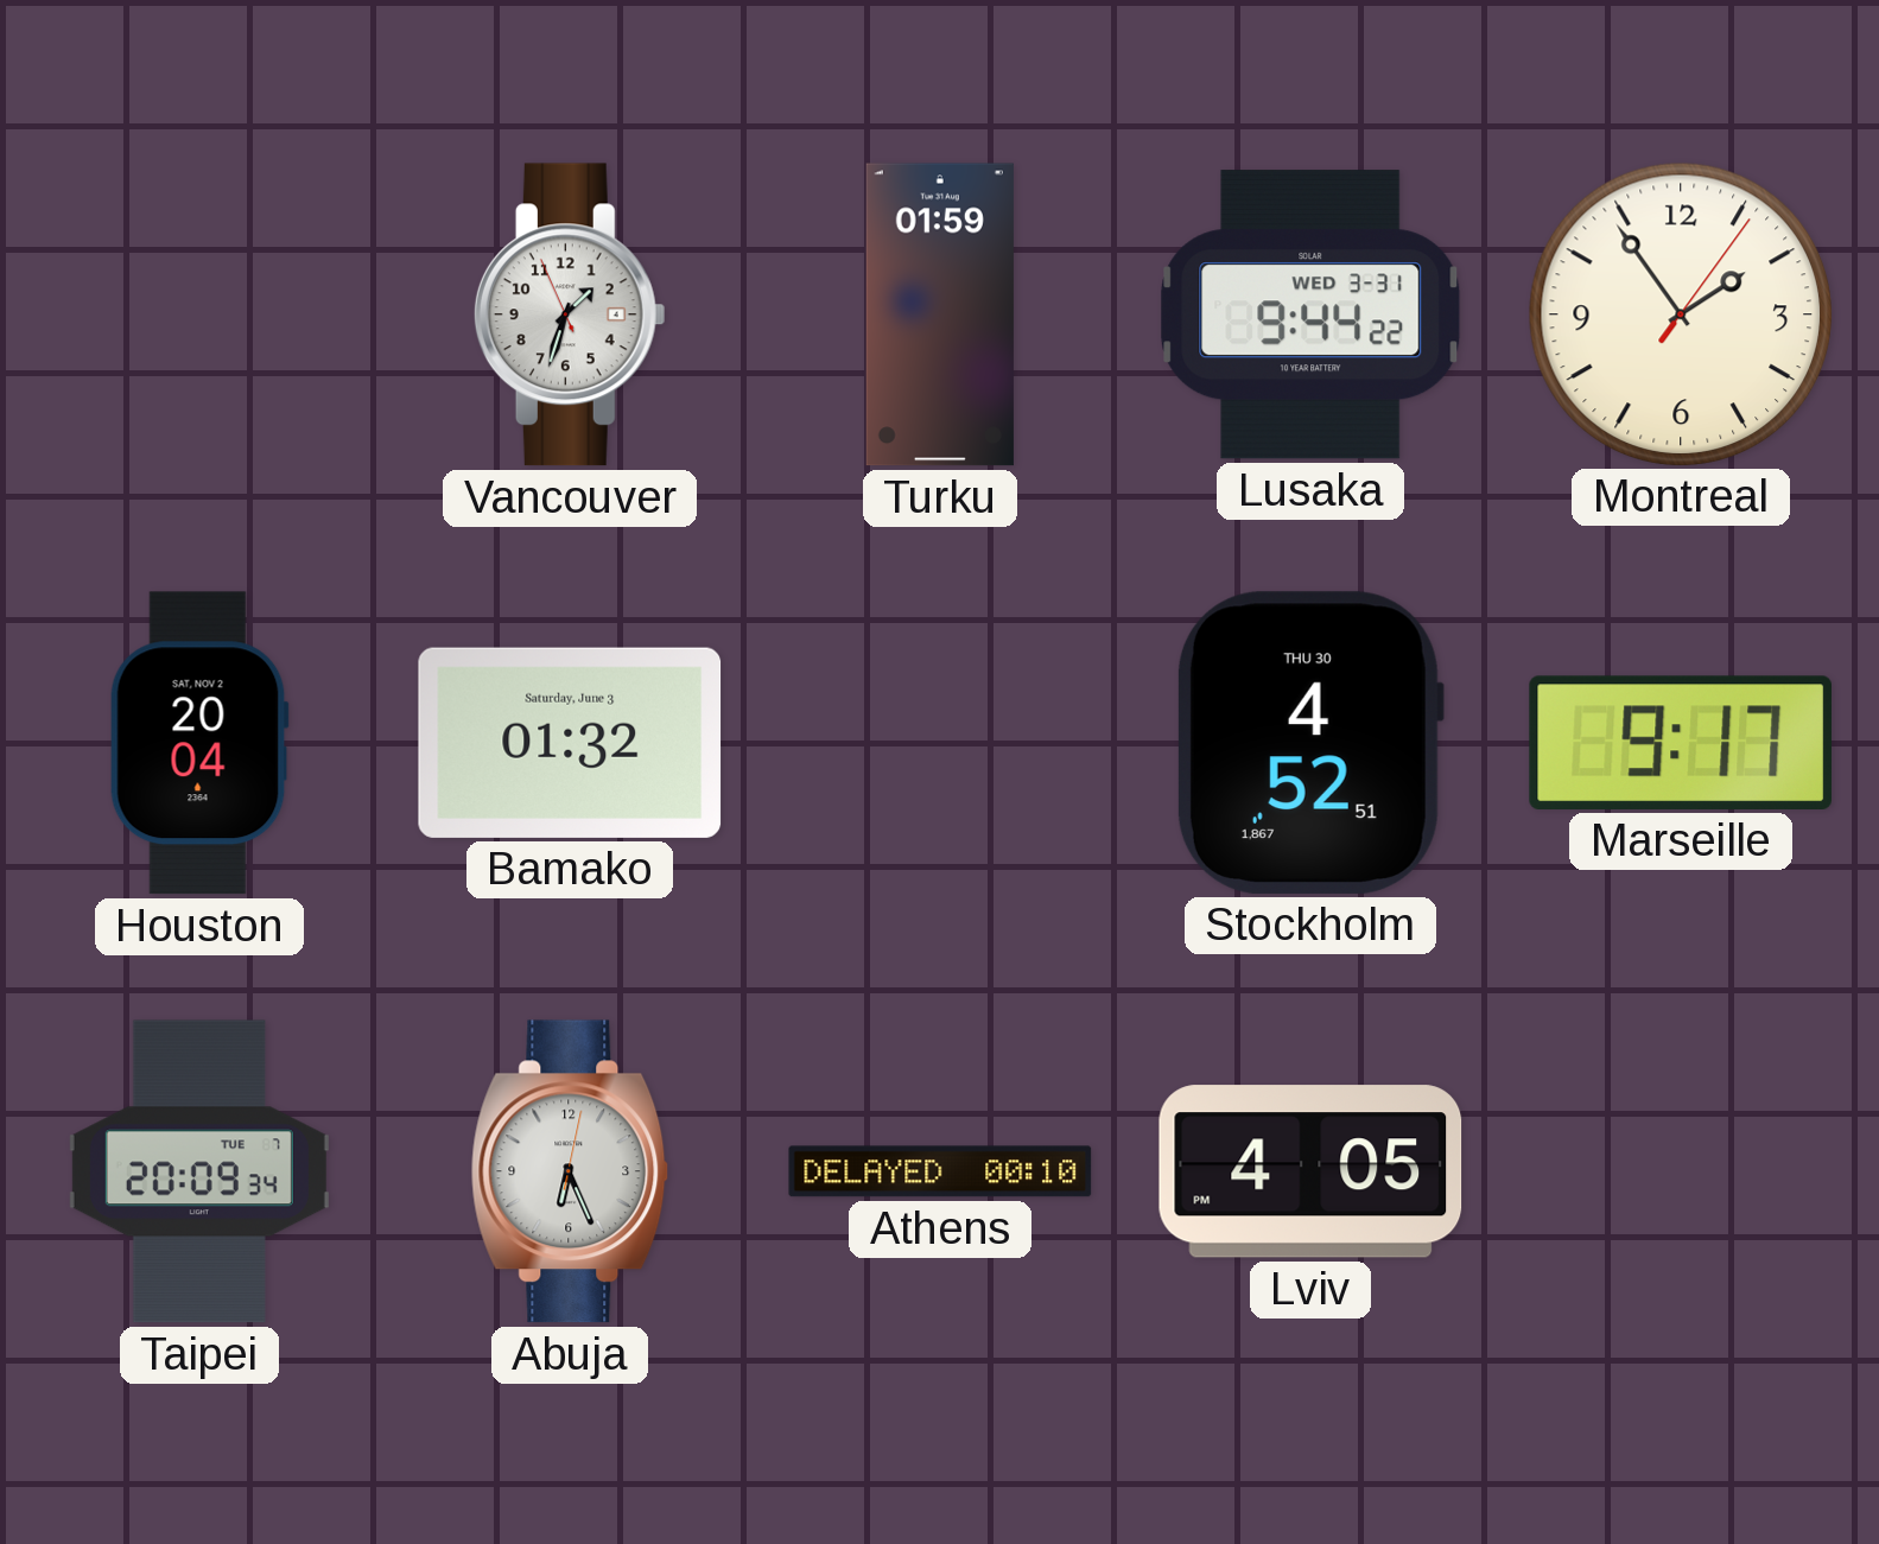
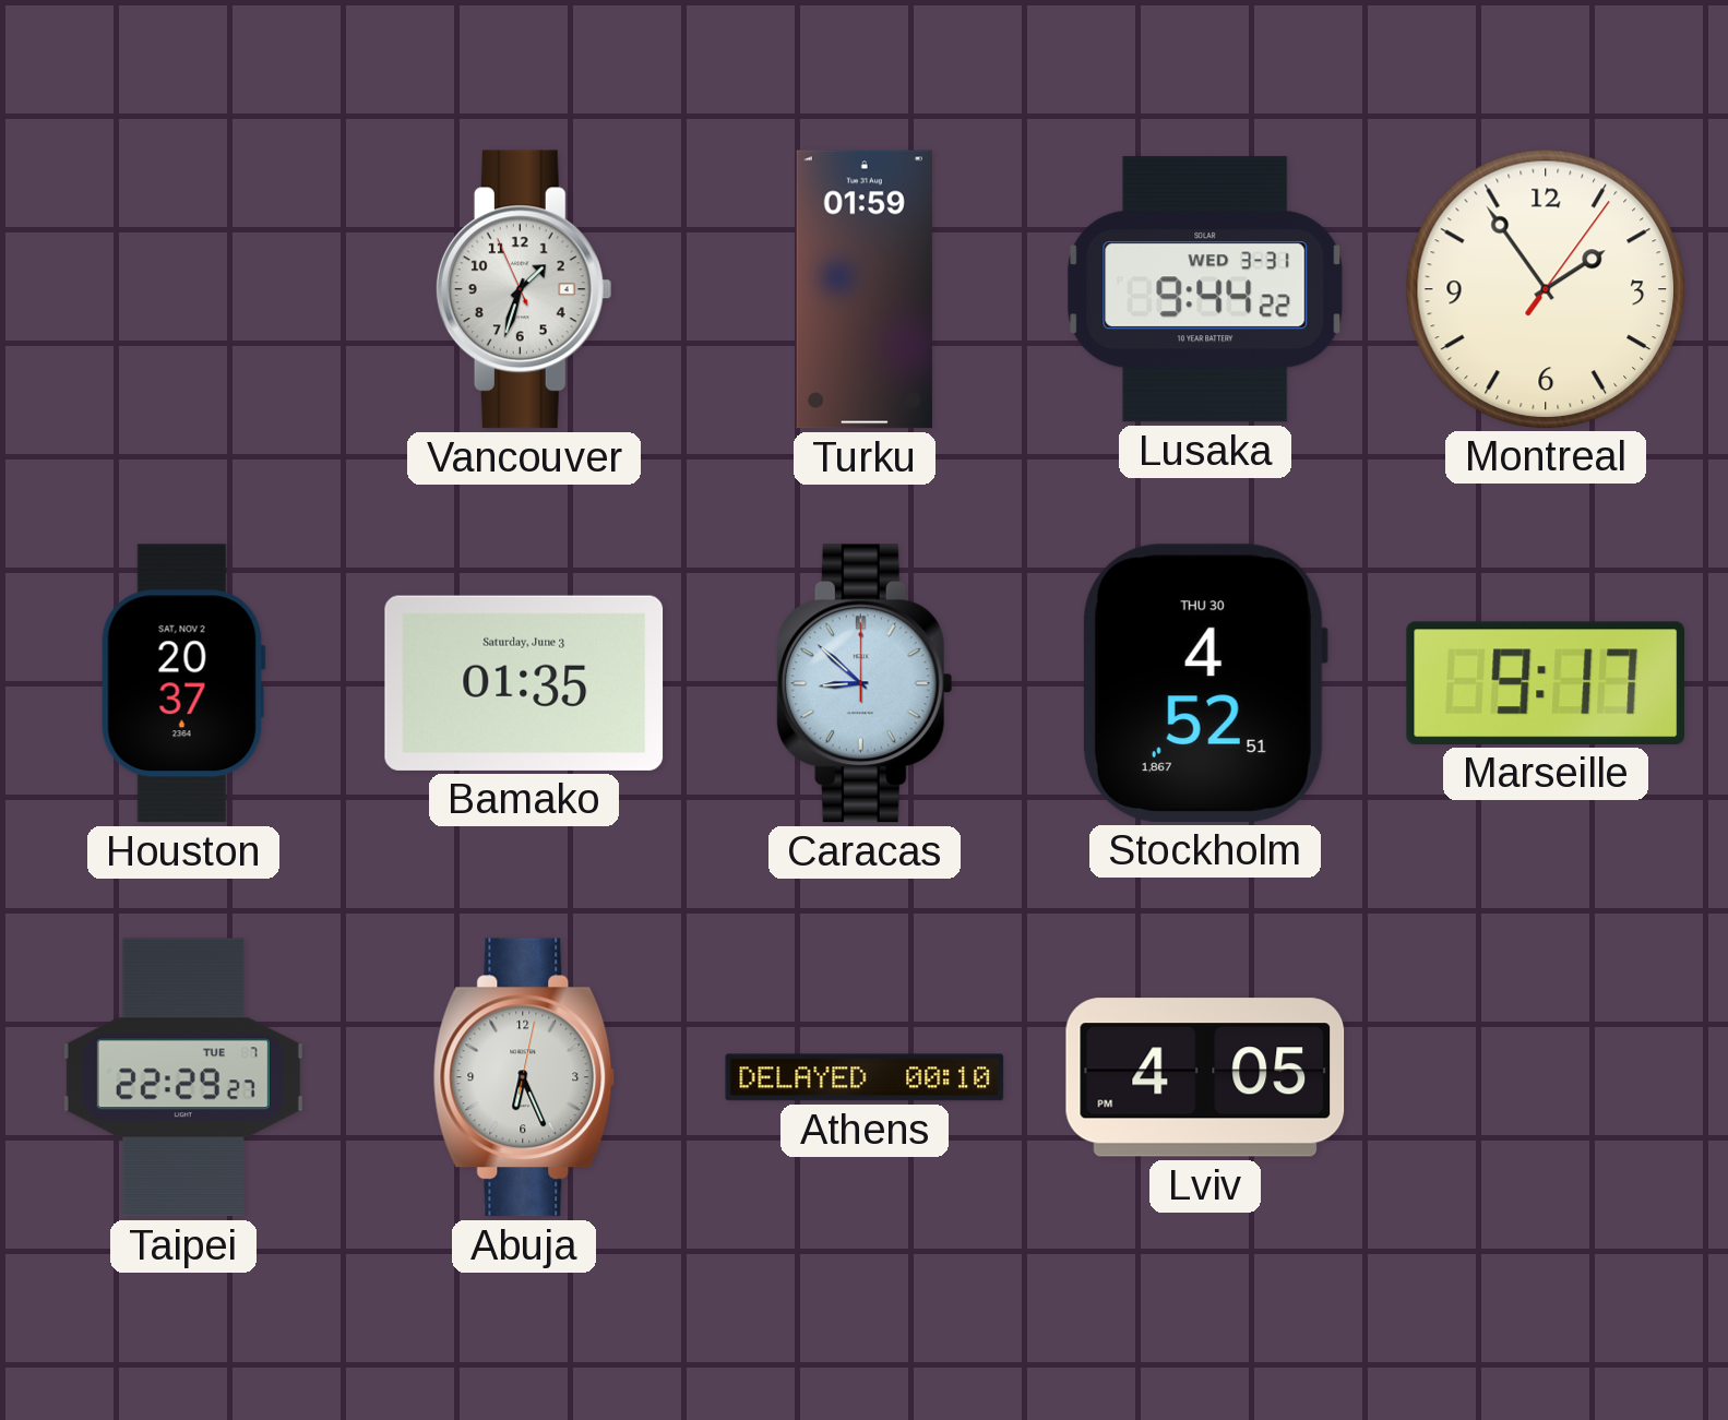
Houston: 20:04 -> 20:37 (183, 683)
Bamako: 01:32 -> 01:35 (524, 683)
Caracas: none -> 8:52 (865, 683)
Taipei: 20:09 -> 22:29 (183, 1077)
